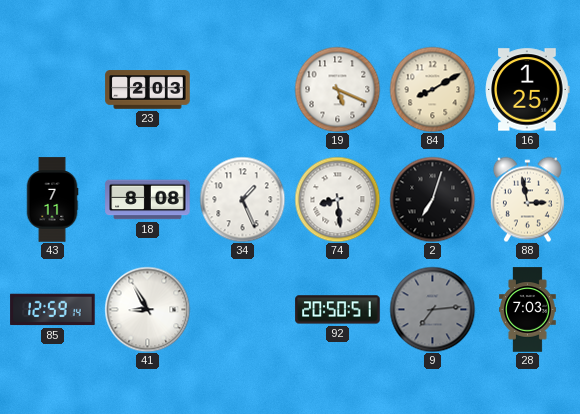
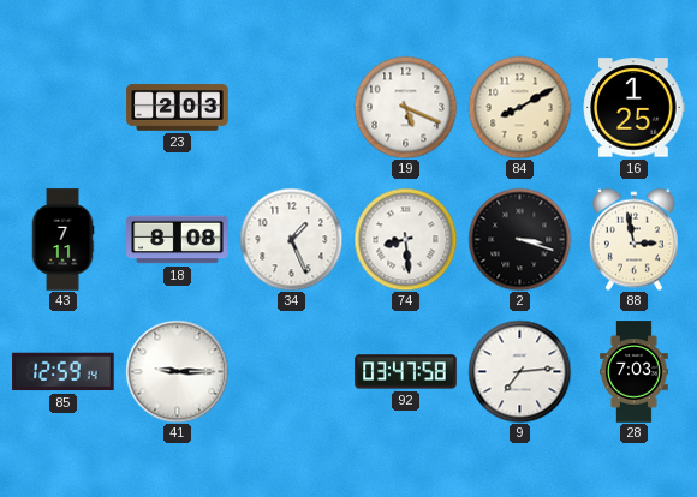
2: 7:03 -> 3:18 (519, 239)
41: 8:55 -> 9:15 (177, 371)
92: 20:50 -> 03:47 (406, 372)
9 dial: grey -> white (519, 371)
